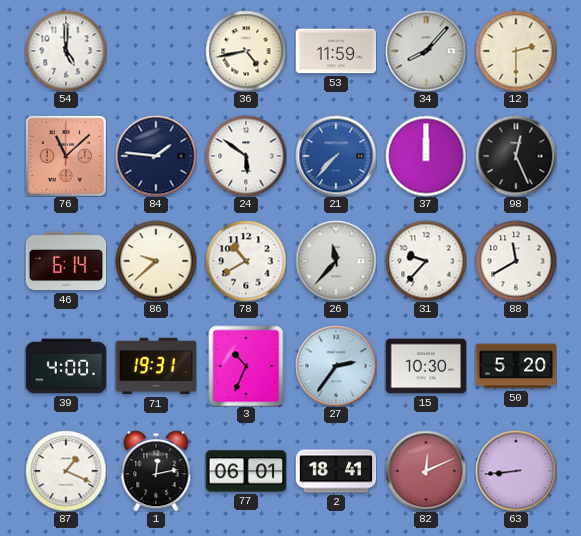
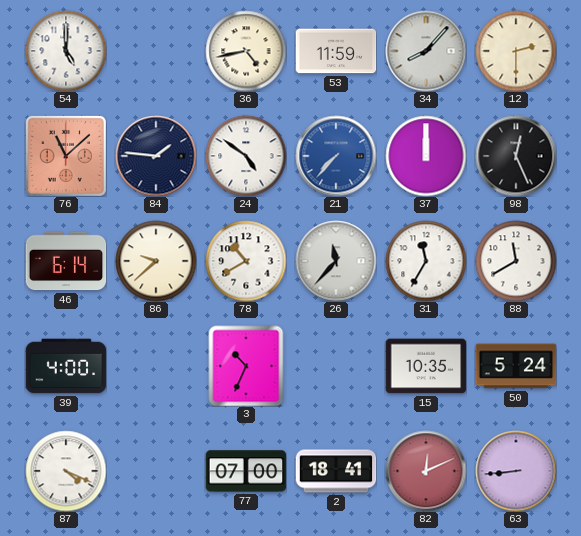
24: 5:51 -> 4:51 (246, 156)
31: 9:37 -> 11:35 (426, 261)
71: 19:31 -> none (156, 366)
27: 2:36 -> none (336, 366)
15: 10:30 -> 10:35 (426, 366)
50: 5:20 -> 5:24 (516, 366)
87: 1:19 -> 4:19 (66, 471)
1: 12:13 -> none (156, 471)
77: 06:01 -> 07:00 (246, 471)
